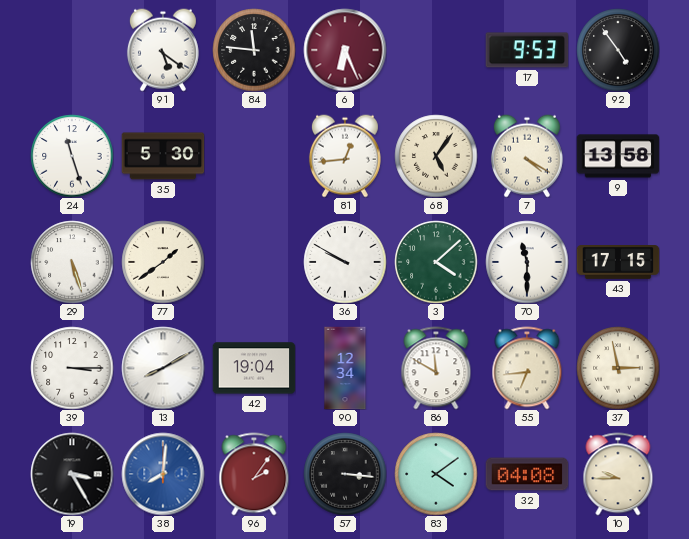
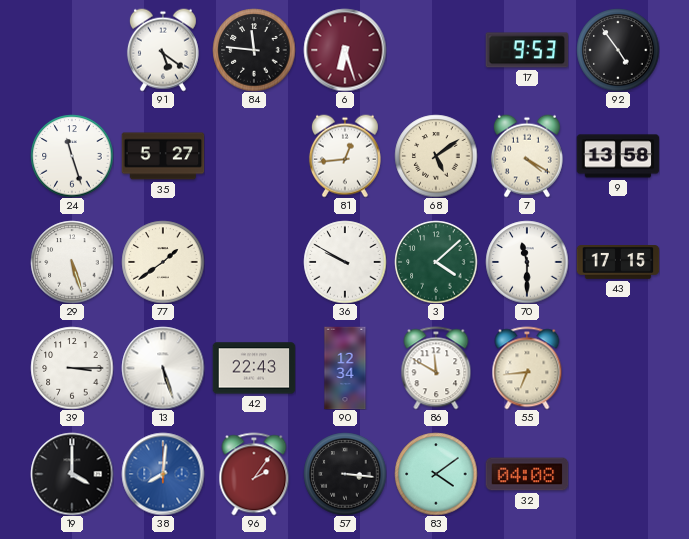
6: 6:26 -> 6:27 (345, 50)
35: 5:30 -> 5:27 (163, 156)
68: 5:06 -> 5:09 (436, 156)
13: 8:10 -> 5:27 (163, 368)
42: 19:04 -> 22:43 (254, 368)
37: 2:58 -> none (618, 368)
19: 3:25 -> 4:00 (72, 474)
10: 9:45 -> none (618, 474)
